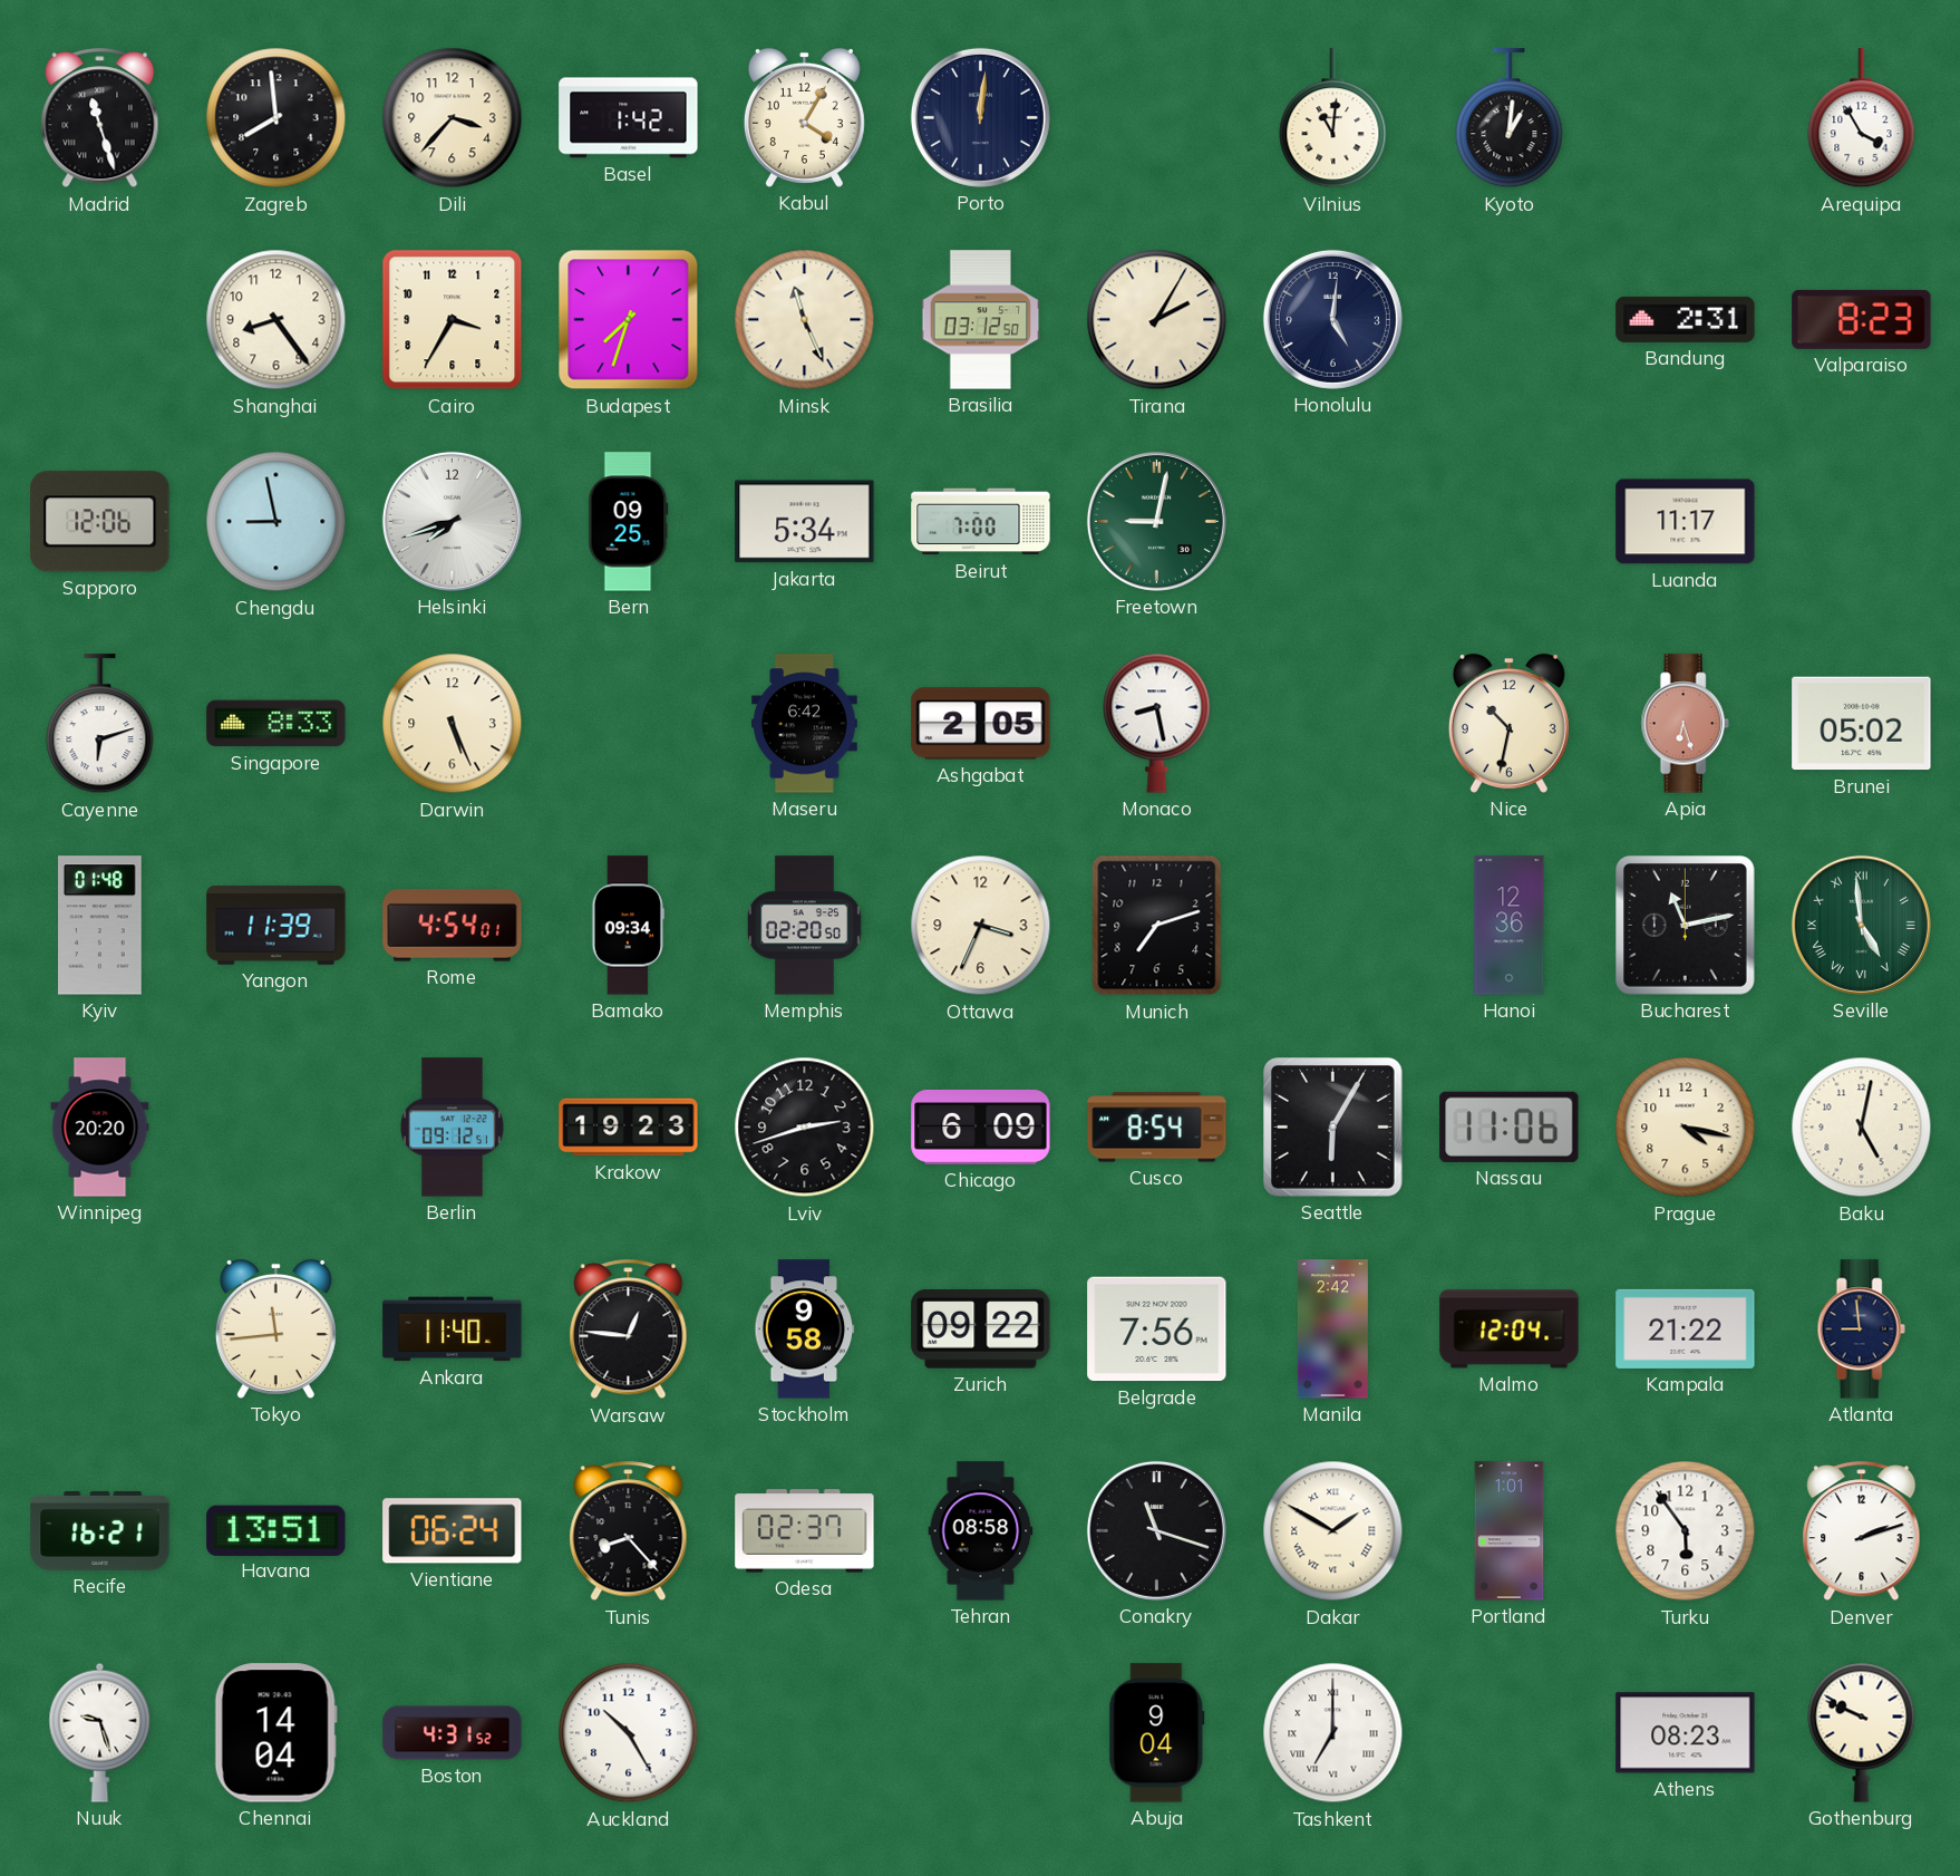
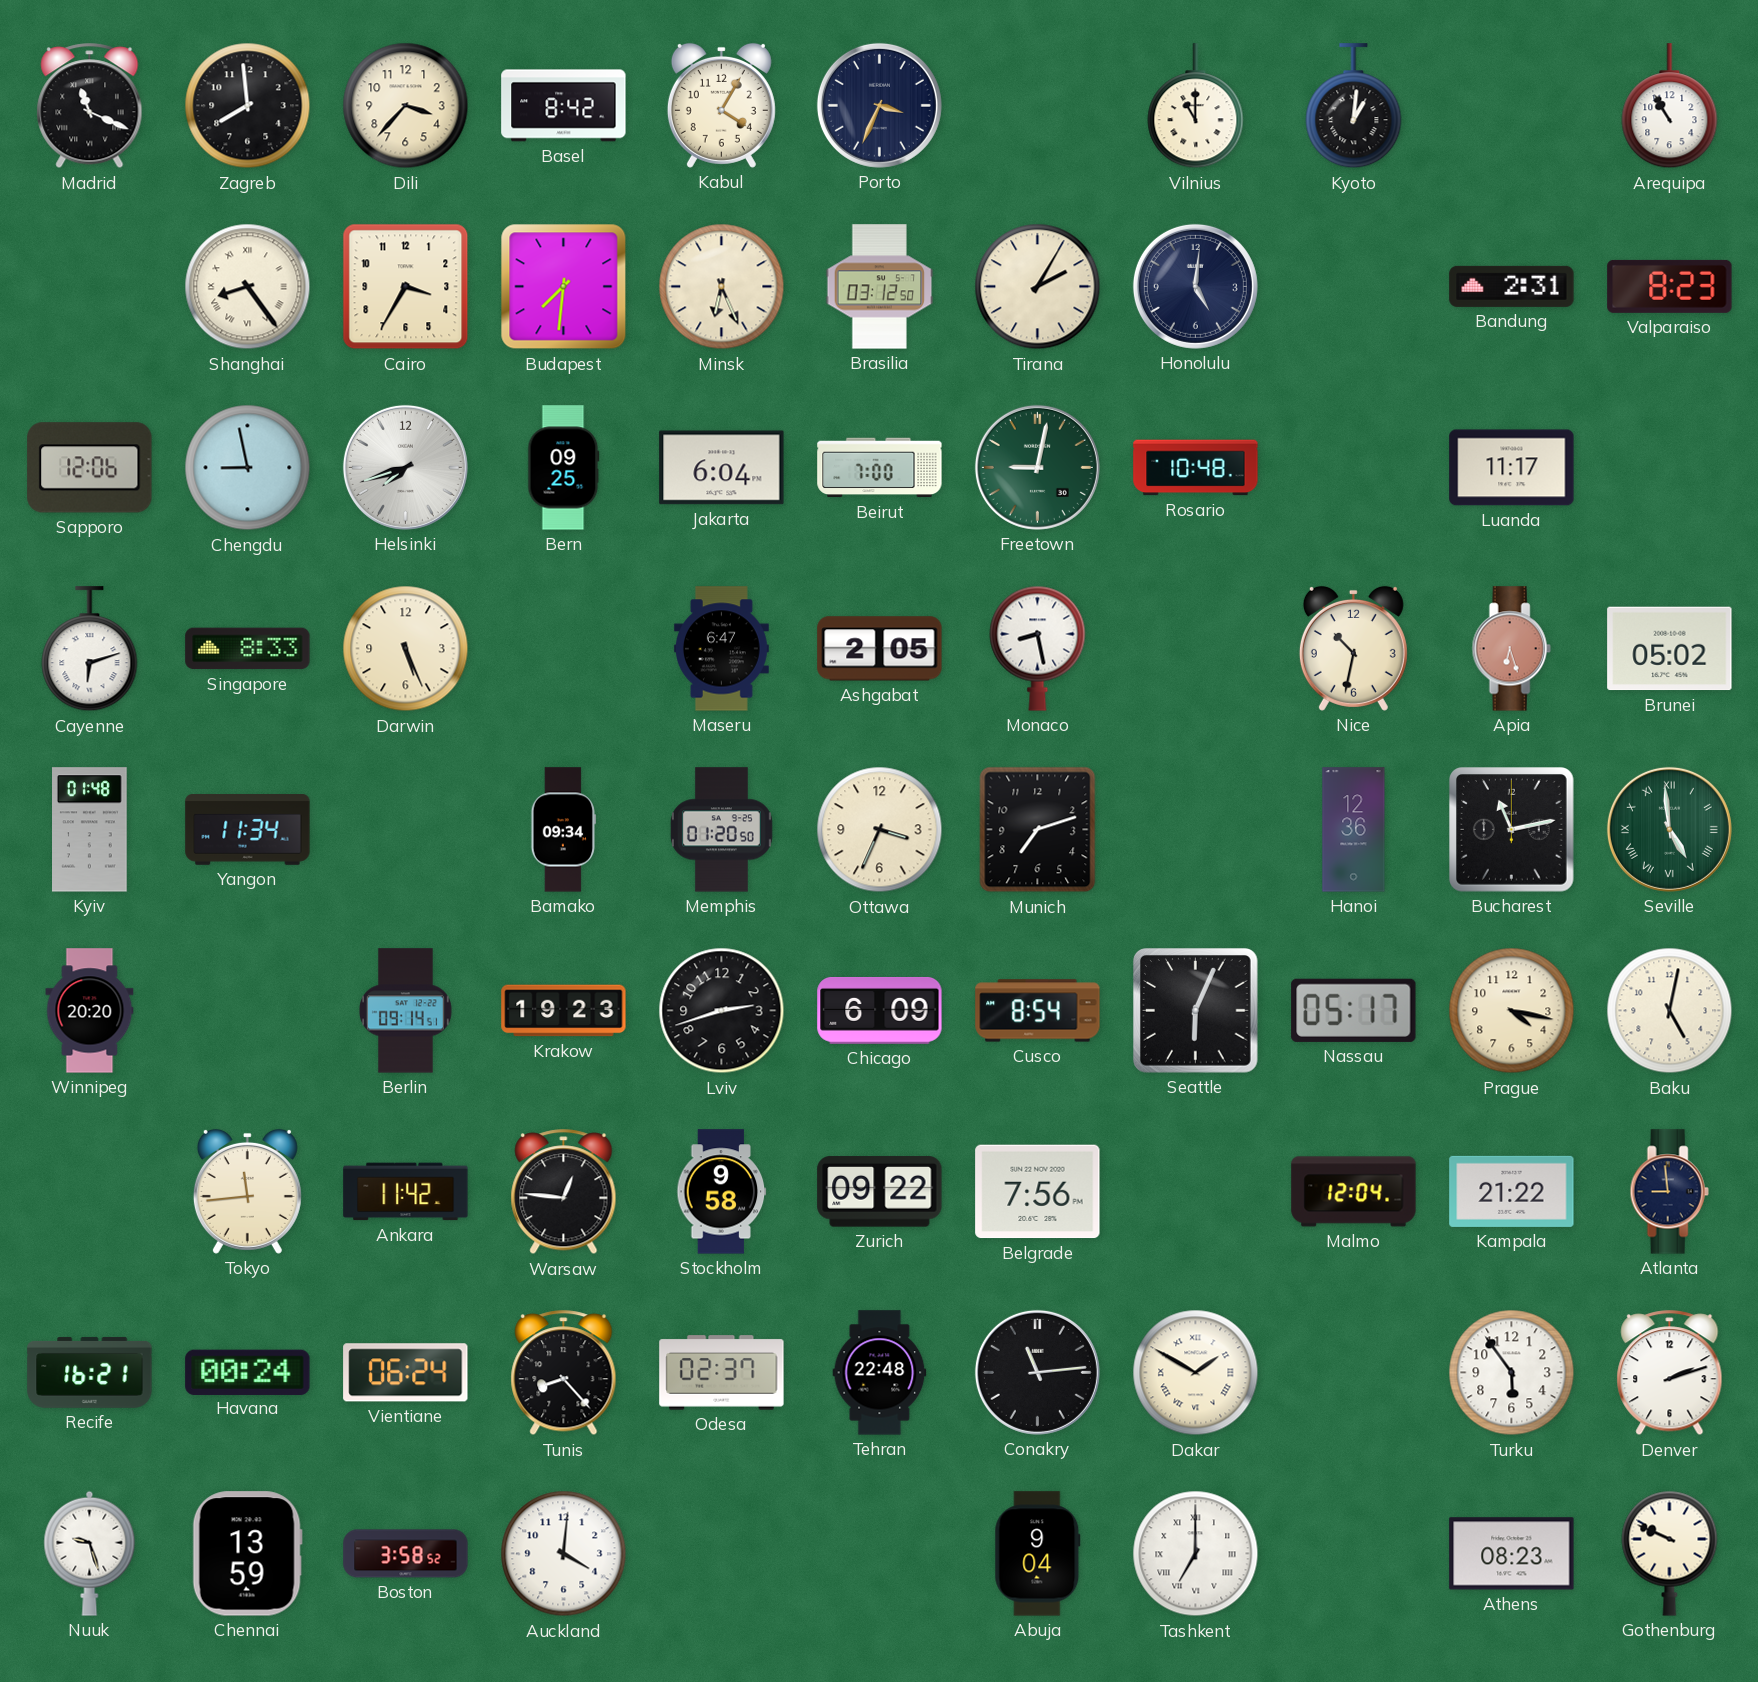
Madrid: 11:27 -> 11:19 (90, 106)
Basel: 1:42 -> 8:42 (564, 106)
Porto: 12:01 -> 3:34 (879, 105)
Vilnius: 11:01 -> 11:00 (1196, 106)
Arequipa: 3:55 -> 10:55 (1670, 106)
Shanghai numerals: Arabic -> Roman (248, 287)
Budapest: 7:33 -> 7:31 (564, 287)
Minsk: 11:26 -> 6:26 (722, 287)
Jakarta: 5:34 -> 6:04 (722, 468)
Rosario: none -> 10:48 (1196, 468)
Maseru: 6:42 -> 6:47 (721, 649)
Yangon: 11:39 -> 11:34 (248, 830)
Rome: 4:54 -> none (453, 926)
Memphis: 02:20 -> 01:20 (721, 830)
Berlin: 09:12 -> 09:14 (405, 1011)
Seattle: 6:05 -> 6:04 (1196, 1011)
Nassau: 11:06 -> 05:17 (1354, 1010)
Ankara: 11:40 -> 11:42 (406, 1192)
Manila: 2:42 -> none (1332, 1329)
Havana: 13:51 -> 00:24 (248, 1372)
Tehran: 08:58 -> 22:48 (880, 1373)
Conakry: 11:18 -> 11:14 (1037, 1372)
Portland: 1:01 -> none (1510, 1531)
Chennai: 14:04 -> 13:59 (247, 1554)
Boston: 4:31 -> 3:58 (406, 1554)
Auckland: 10:25 -> 4:01 (564, 1554)
